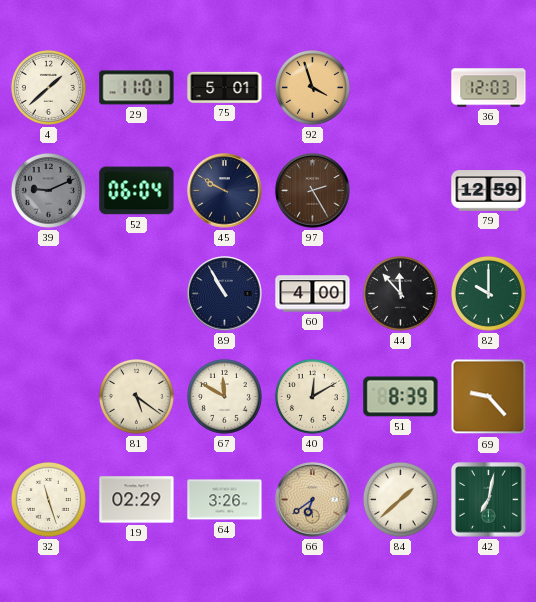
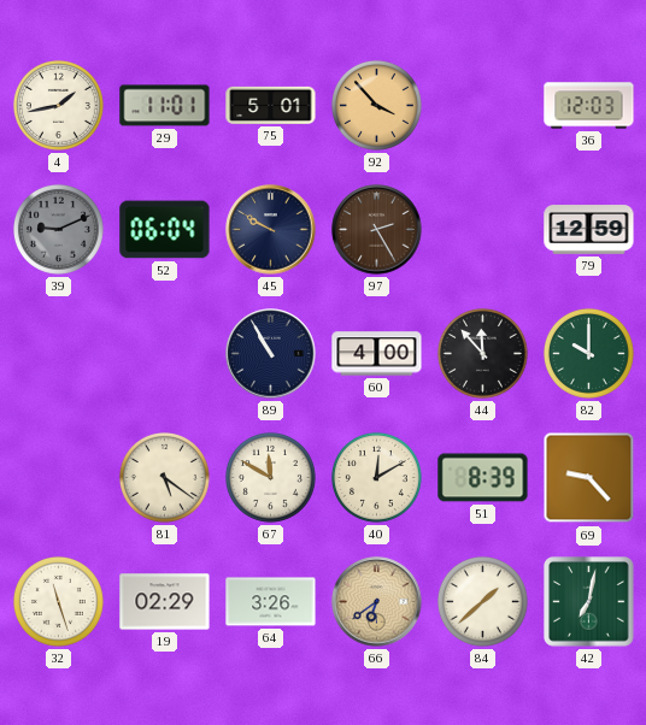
4: 1:38 -> 1:43 (58, 105)
92: 3:57 -> 3:53 (376, 105)
